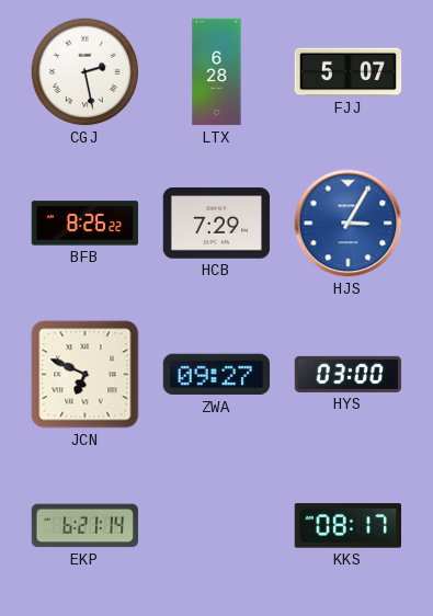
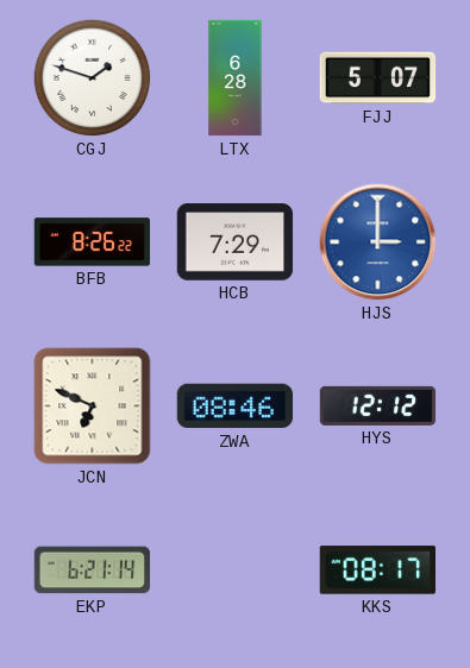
CGJ: 2:28 -> 1:48 (93, 78)
HJS: 3:05 -> 3:00 (378, 242)
ZWA: 09:27 -> 08:46 (236, 407)
HYS: 03:00 -> 12:12 (378, 405)
